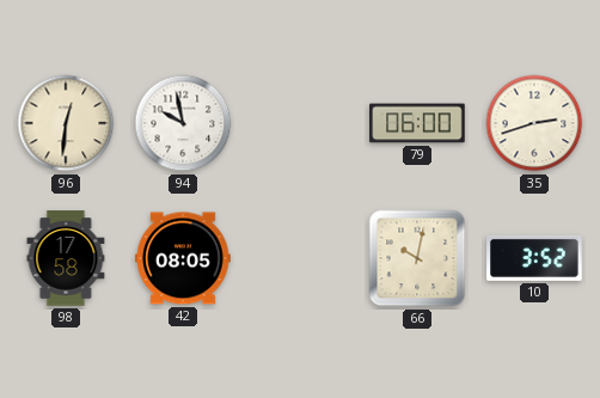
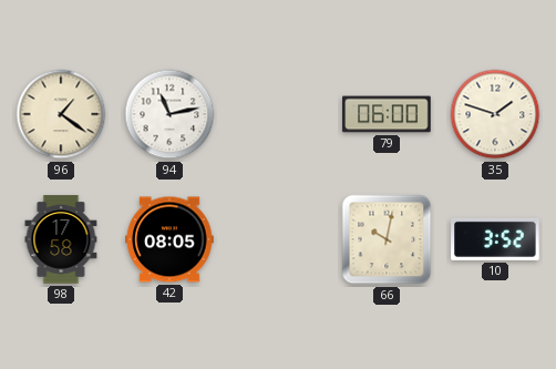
96: 12:31 -> 1:21 (61, 114)
94: 9:58 -> 11:13 (169, 114)
35: 2:42 -> 1:48 (495, 114)
